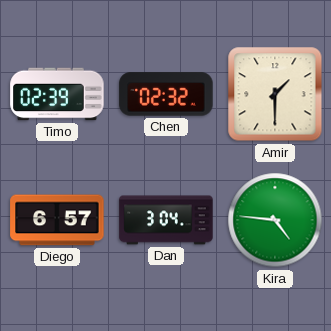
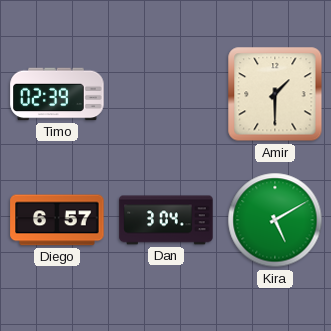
Chen: 02:32 -> none (166, 94)
Kira: 4:46 -> 5:10 (275, 220)
